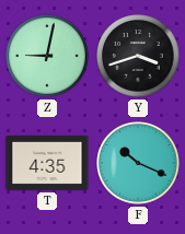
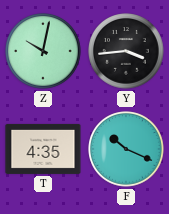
Z: 9:02 -> 10:02 (43, 51)
Y: 3:42 -> 3:44 (126, 51)
